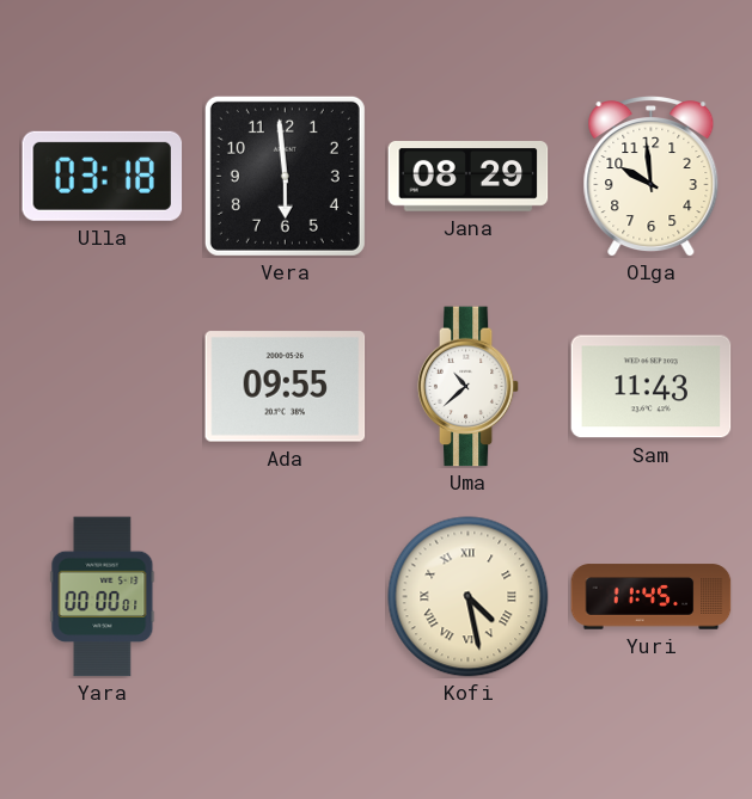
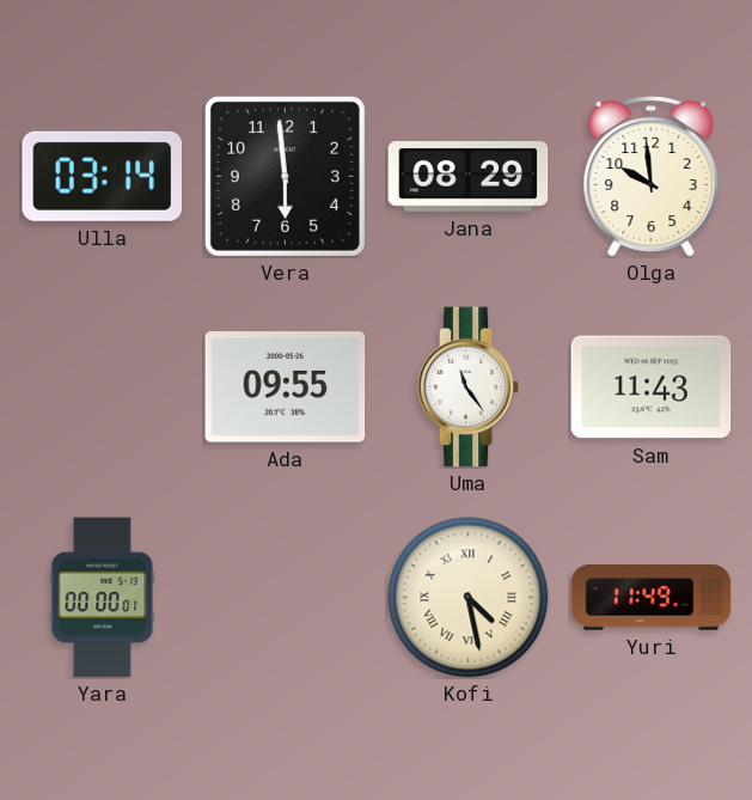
Ulla: 03:18 -> 03:14 (103, 176)
Uma: 10:38 -> 11:24 (469, 387)
Yuri: 11:45 -> 11:49 (652, 598)
